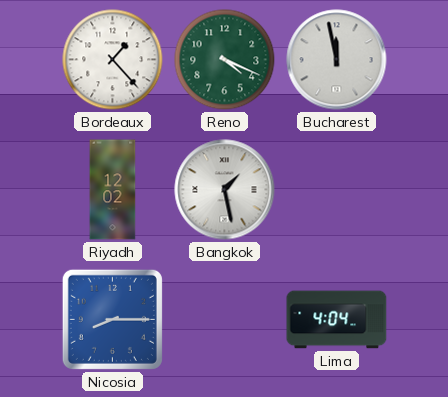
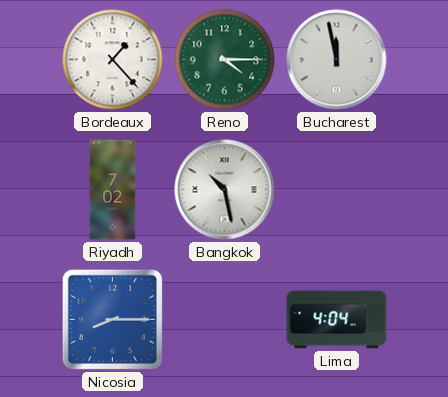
Reno: 4:19 -> 4:15 (225, 60)
Riyadh: 12:02 -> 7:02 (113, 190)
Bangkok: 1:28 -> 10:28 (225, 190)
